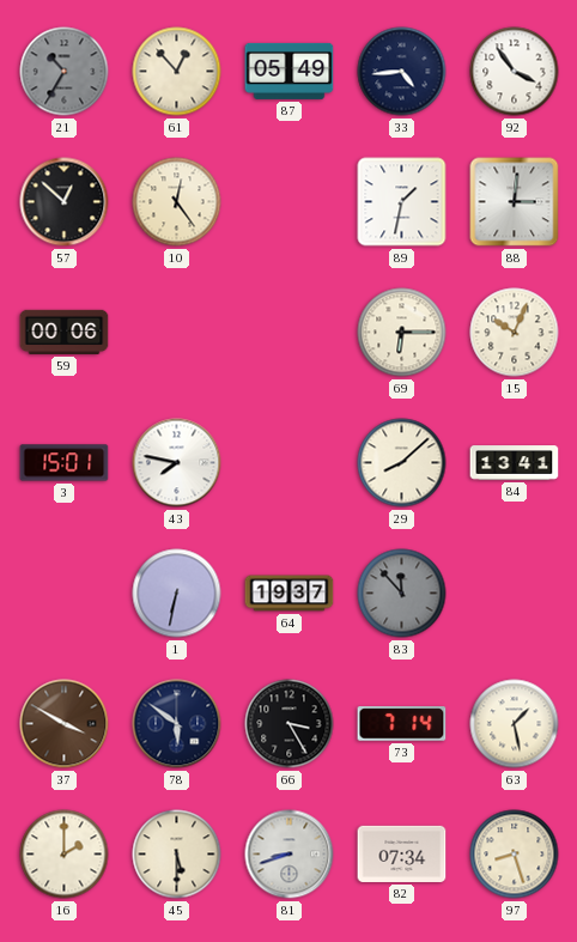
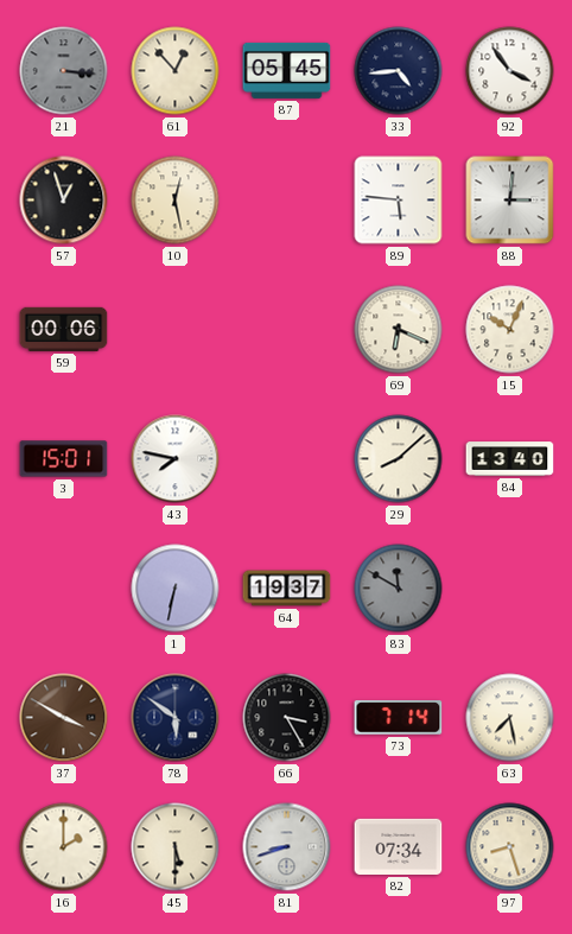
21: 10:35 -> 3:16 (64, 71)
87: 05:49 -> 05:45 (287, 70)
57: 12:52 -> 12:57 (64, 201)
10: 12:24 -> 12:28 (176, 201)
89: 1:32 -> 5:46 (399, 201)
69: 6:15 -> 6:19 (399, 330)
84: 13:41 -> 13:40 (510, 459)
83: 11:53 -> 11:50 (399, 589)
63: 1:28 -> 7:28 (510, 718)
